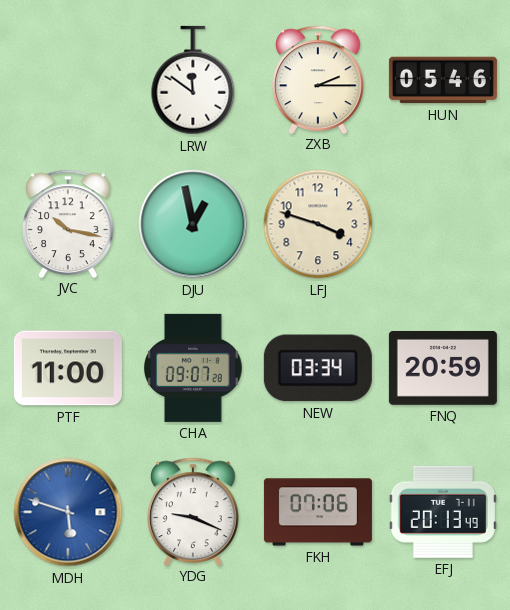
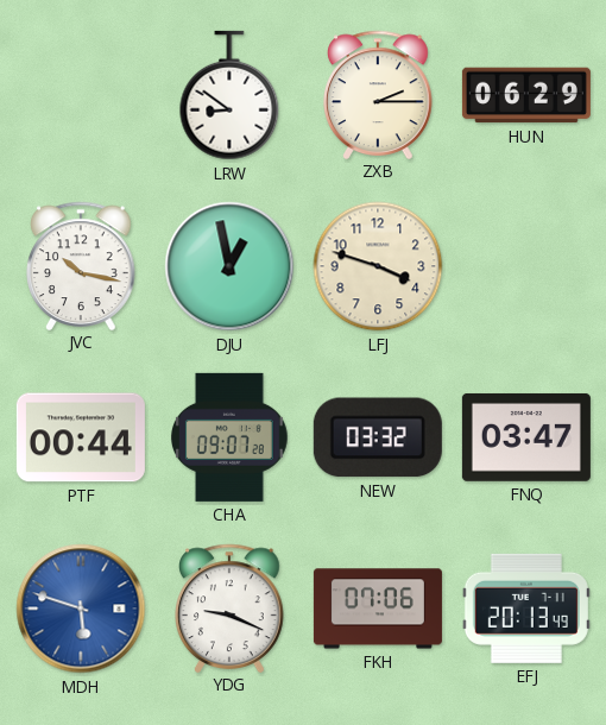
LRW: 11:51 -> 8:51 (229, 95)
HUN: 05:46 -> 06:29 (526, 95)
PTF: 11:00 -> 00:44 (81, 437)
NEW: 03:34 -> 03:32 (378, 437)
FNQ: 20:59 -> 03:47 (526, 437)
